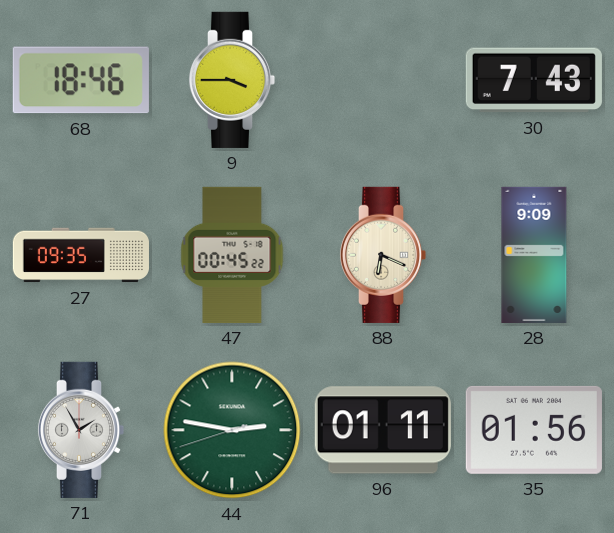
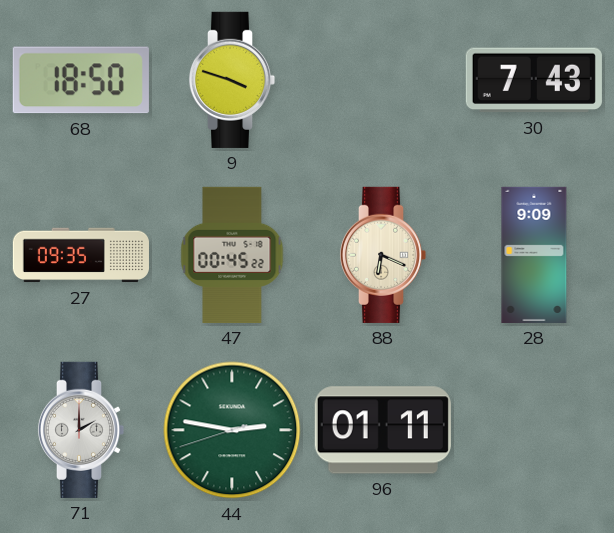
68: 18:46 -> 18:50 (81, 80)
9: 3:45 -> 3:48 (232, 80)
71: 1:55 -> 2:00 (81, 430)
35: 01:56 -> none (534, 430)
